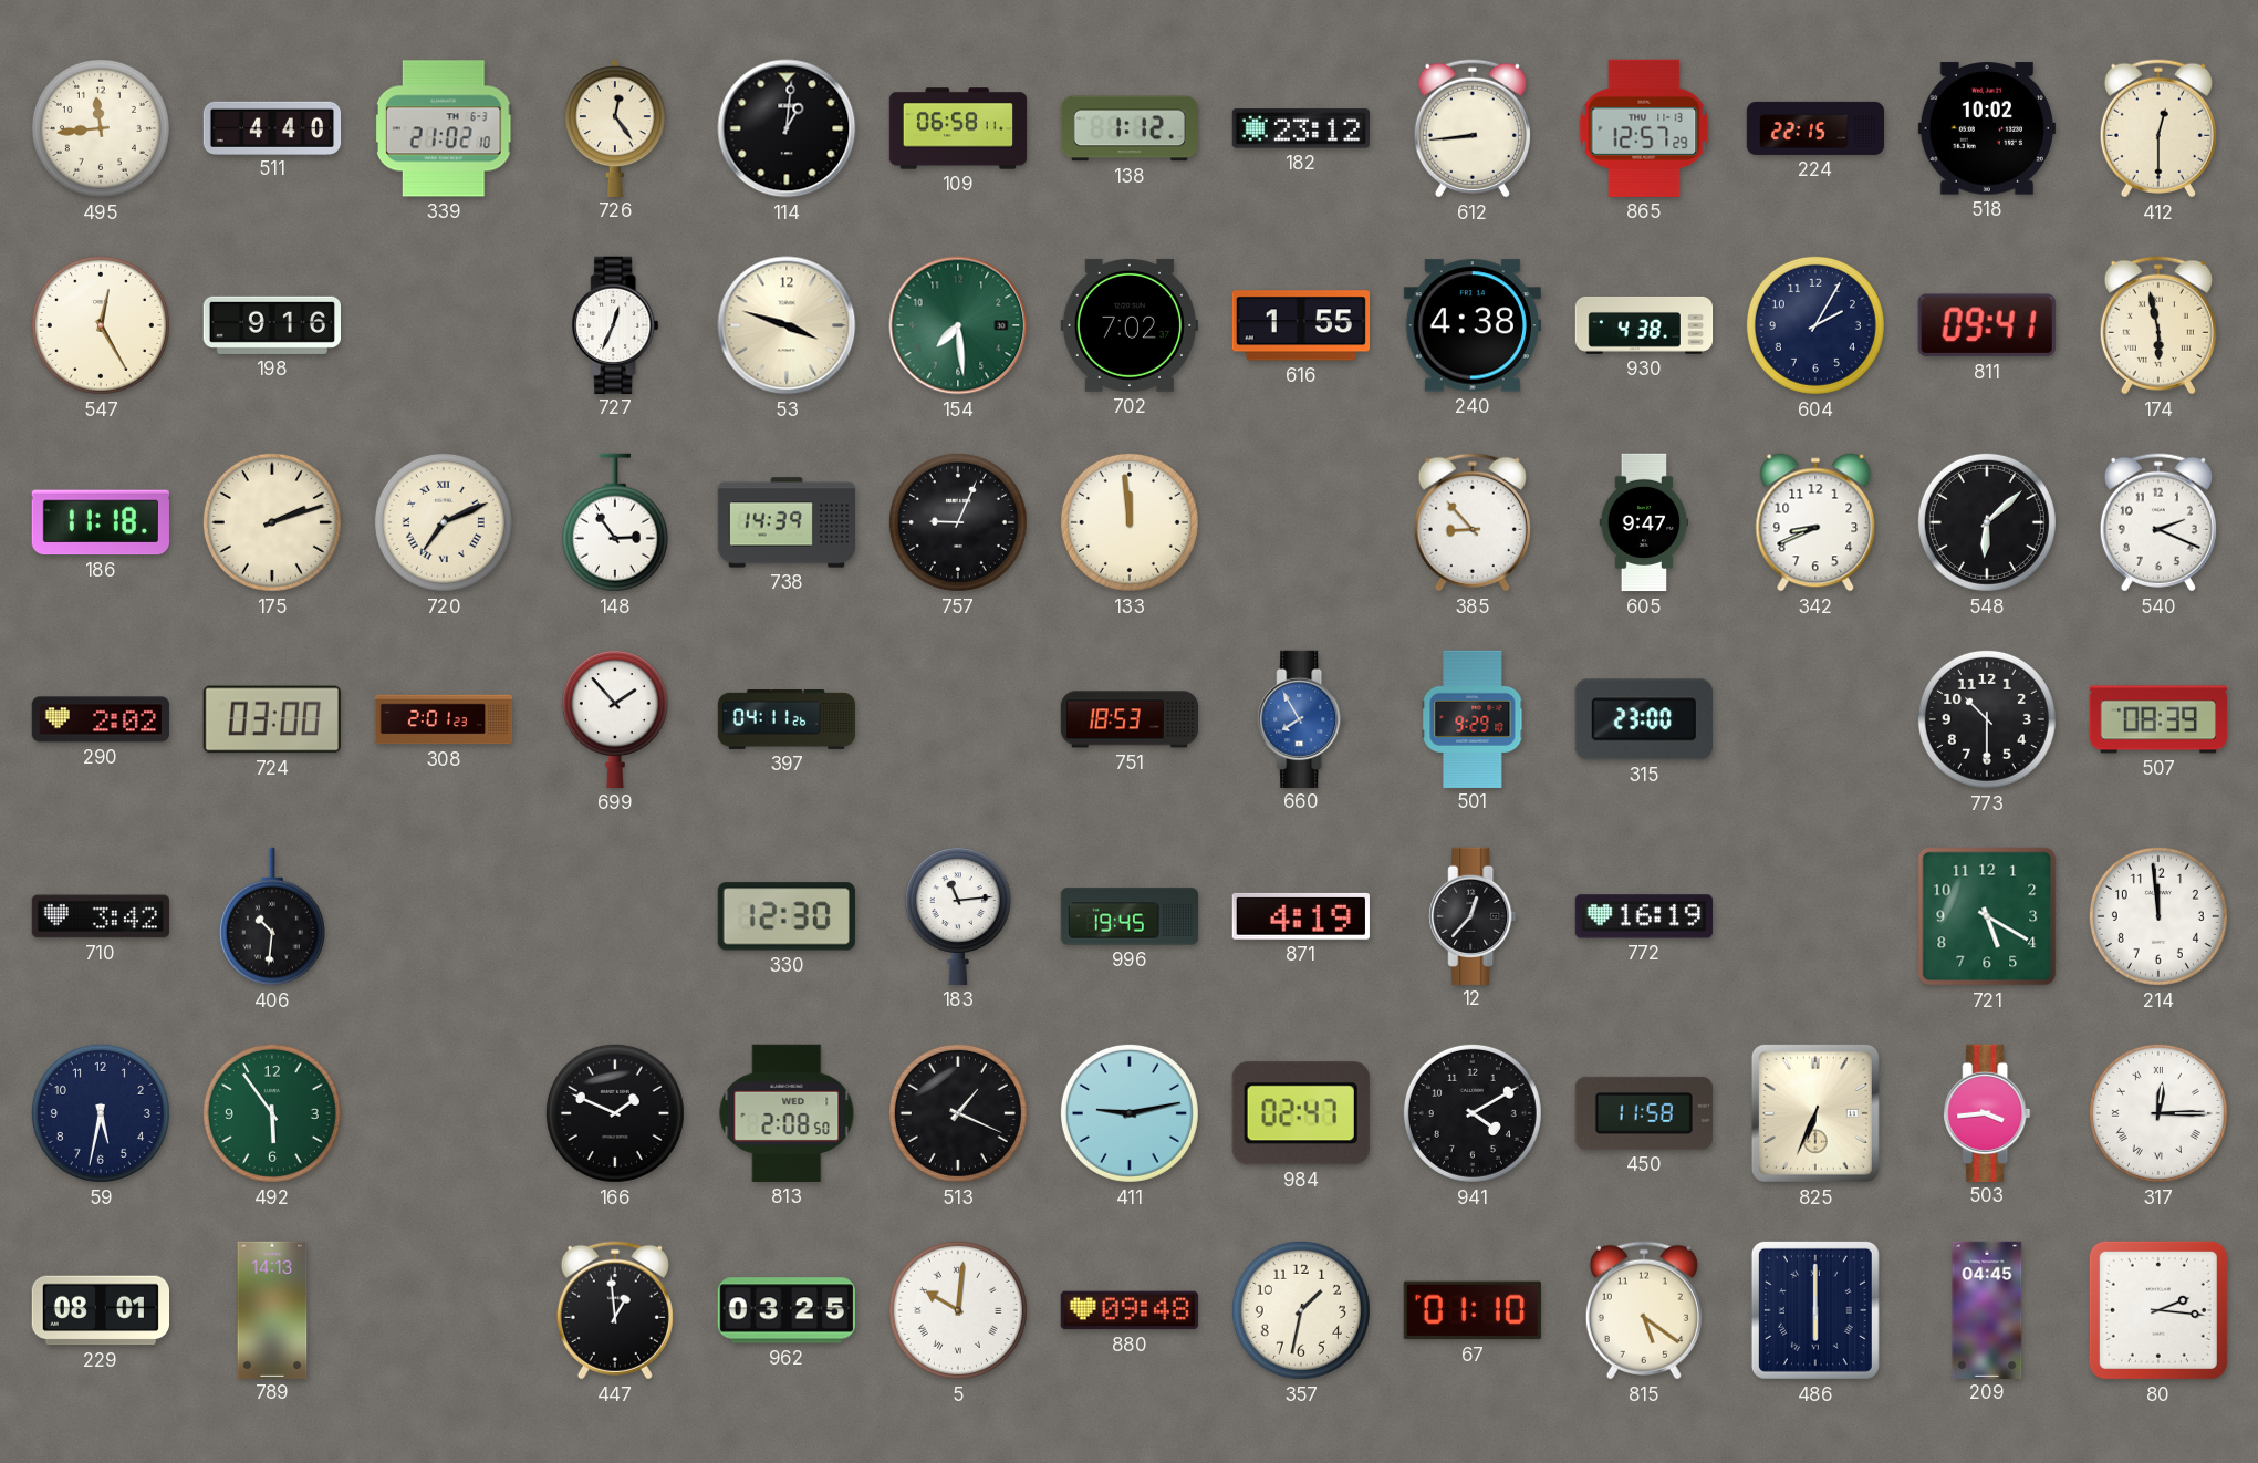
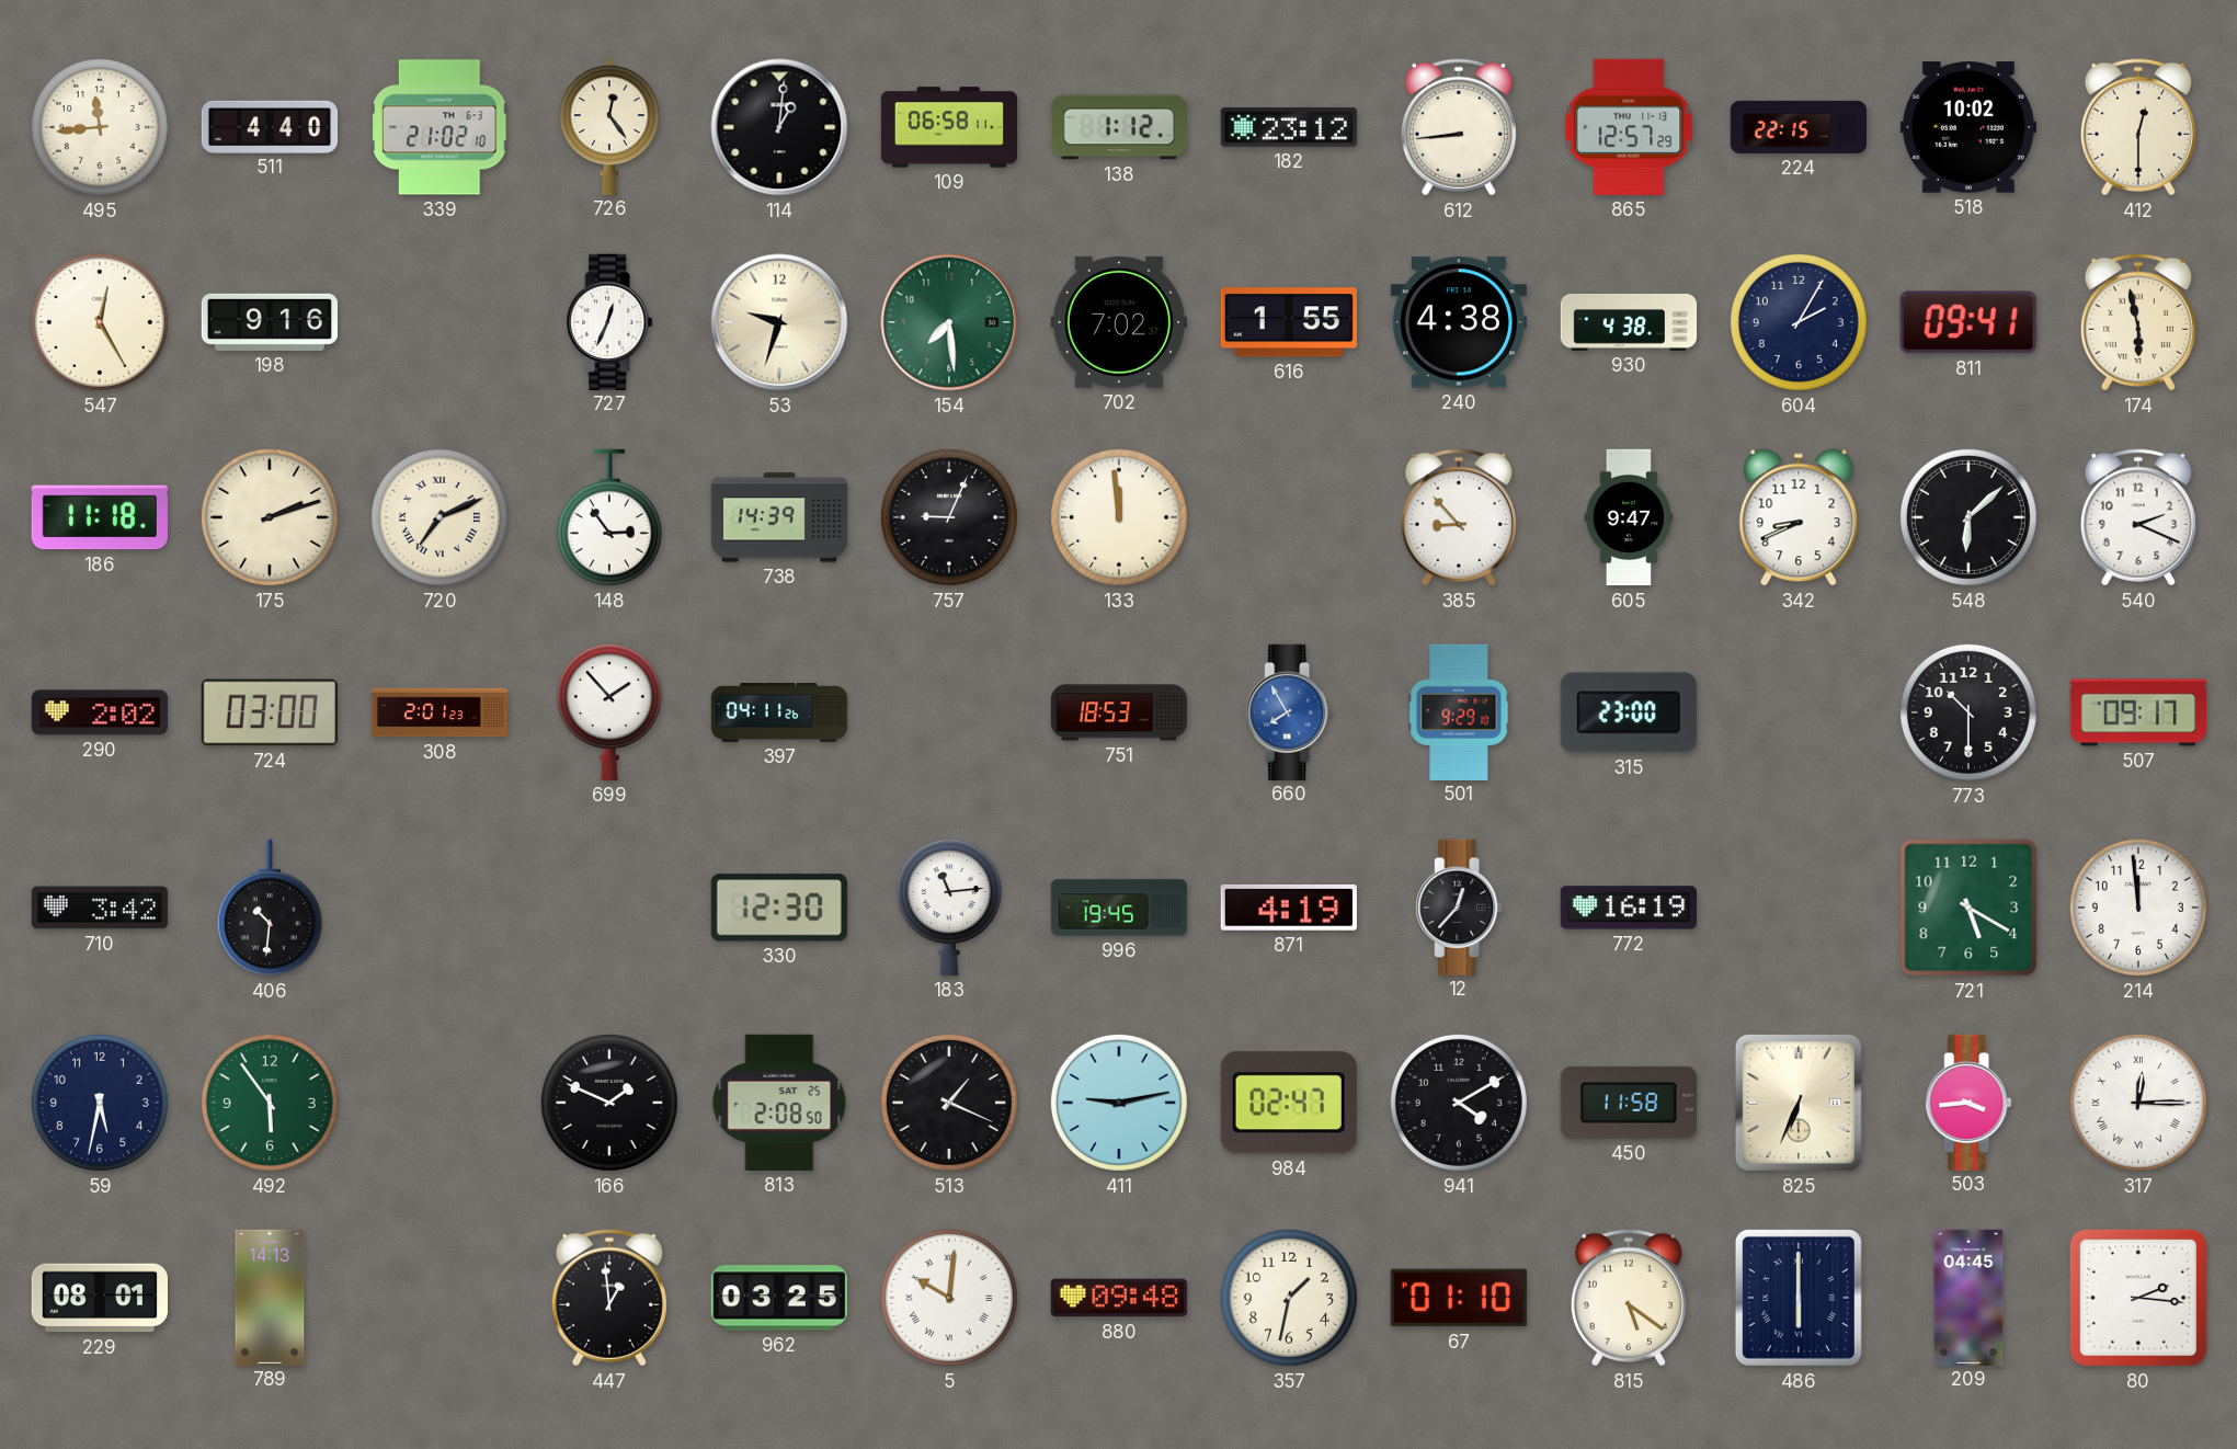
53: 3:48 -> 9:33 (779, 322)
507: 08:39 -> 09:17 (2137, 712)
813 date: WED 1 -> SAT 25 (779, 1103)
